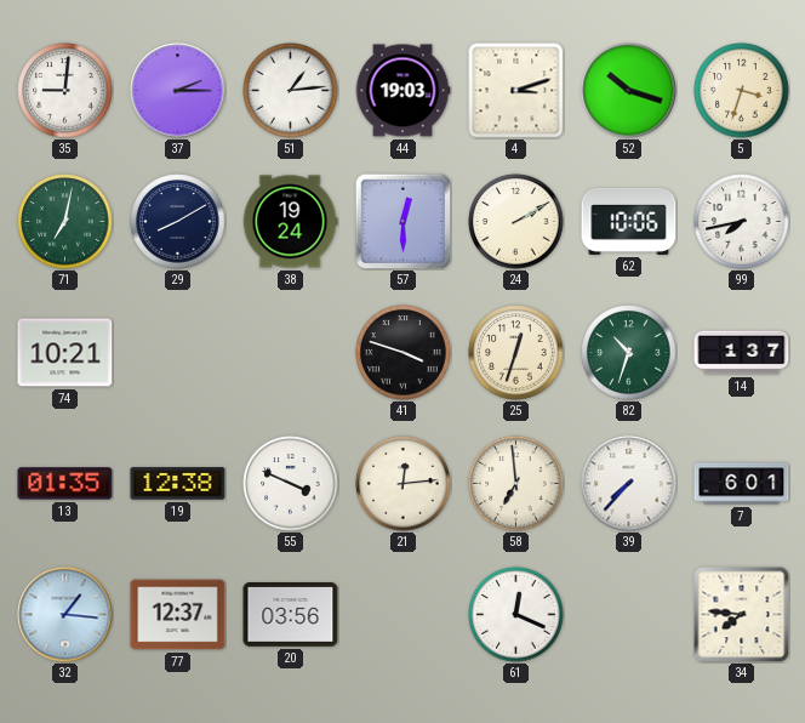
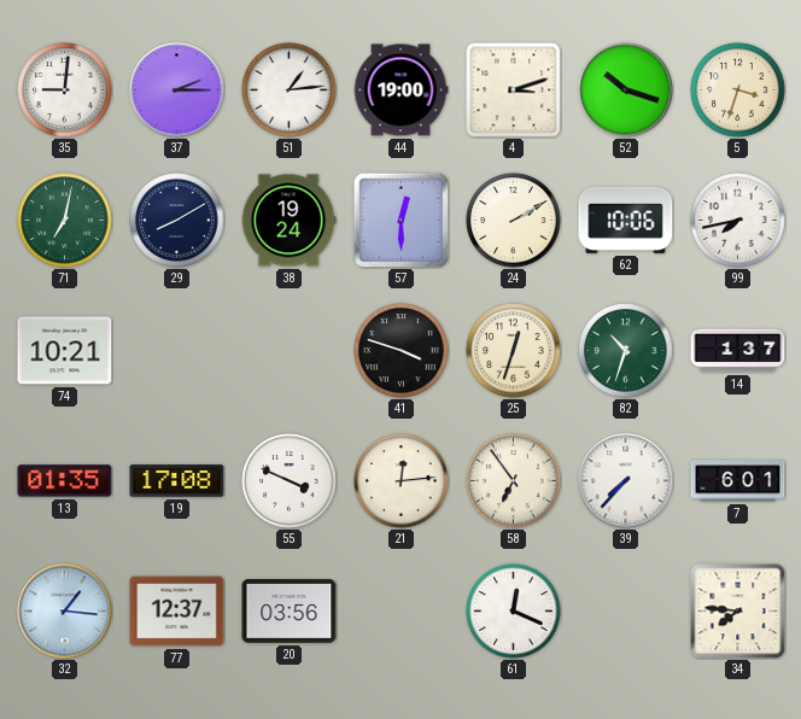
44: 19:03 -> 19:00 (400, 90)
19: 12:38 -> 17:08 (177, 481)
58: 6:59 -> 6:54 (514, 481)
